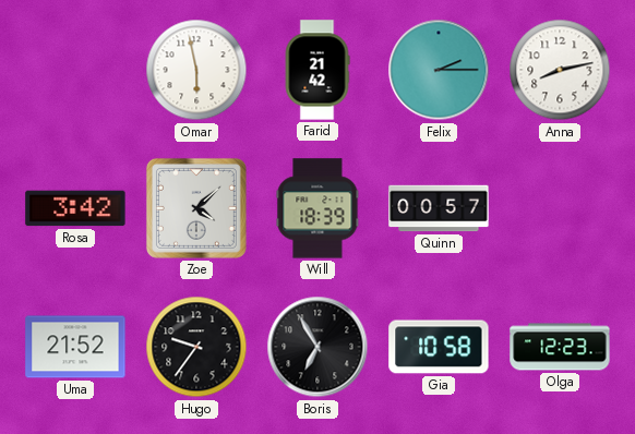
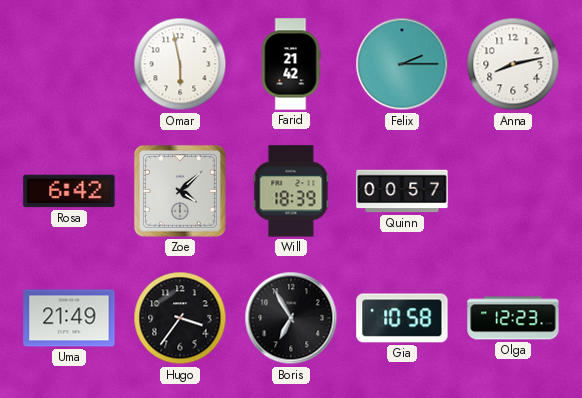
Rosa: 3:42 -> 6:42 (69, 191)
Uma: 21:52 -> 21:49 (69, 318)
Hugo: 9:36 -> 3:36 (180, 318)
